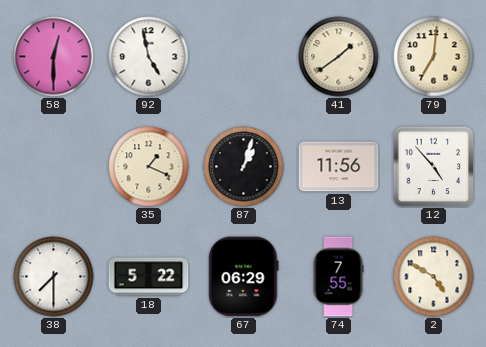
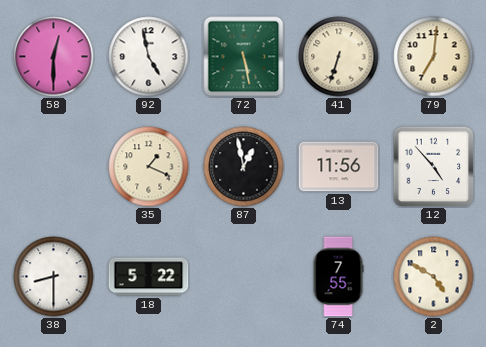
72: none -> 5:28 (244, 57)
41: 1:39 -> 6:33 (339, 57)
87: 1:03 -> 12:58 (244, 167)
38: 7:30 -> 8:30 (54, 277)
67: 06:29 -> none (244, 277)
